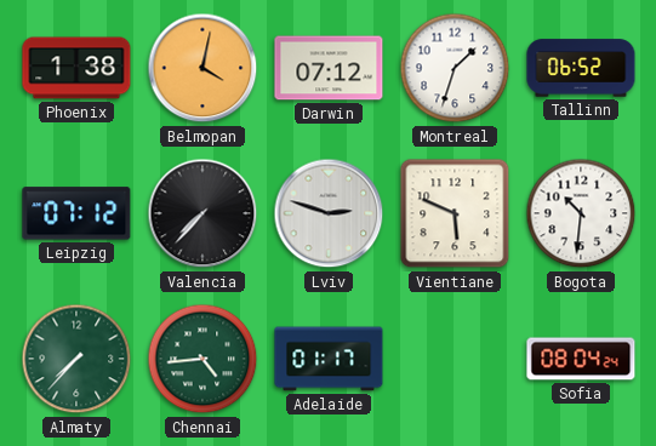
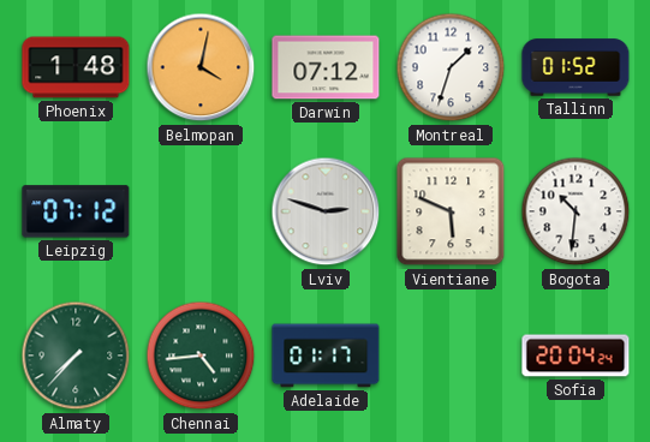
Phoenix: 1:38 -> 1:48 (76, 67)
Tallinn: 06:52 -> 01:52 (576, 67)
Valencia: 7:37 -> none (202, 213)
Sofia: 08:04 -> 20:04 (576, 356)
